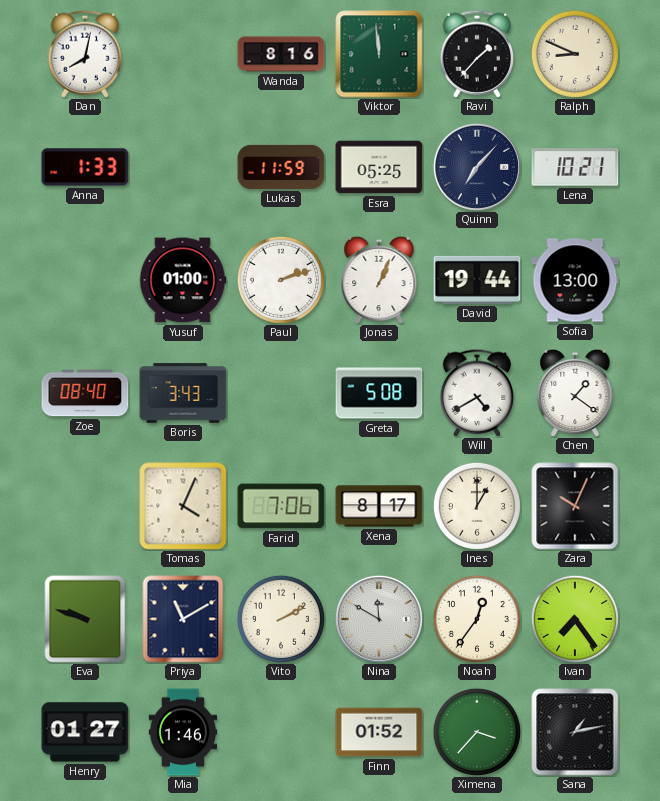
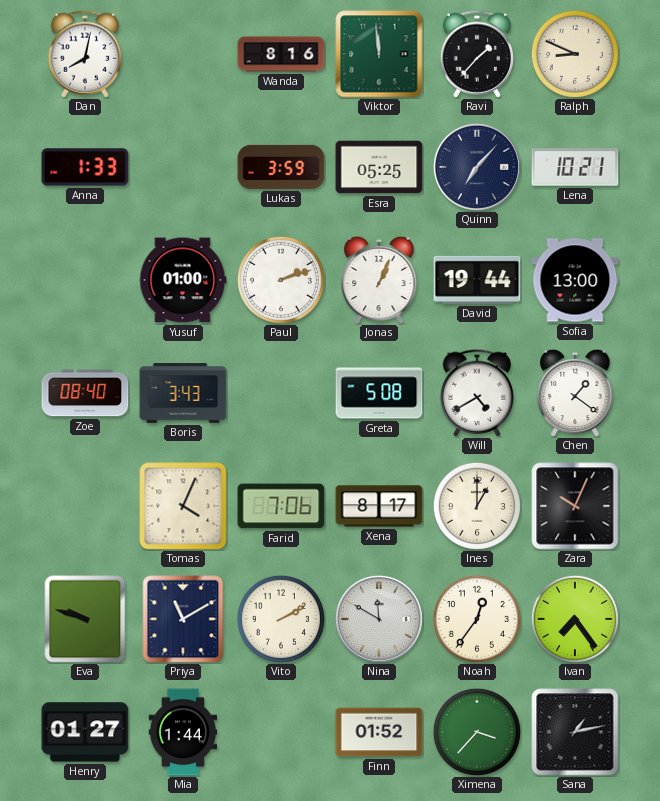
Lukas: 11:59 -> 3:59 (281, 167)
Mia: 1:46 -> 1:44 (183, 732)
